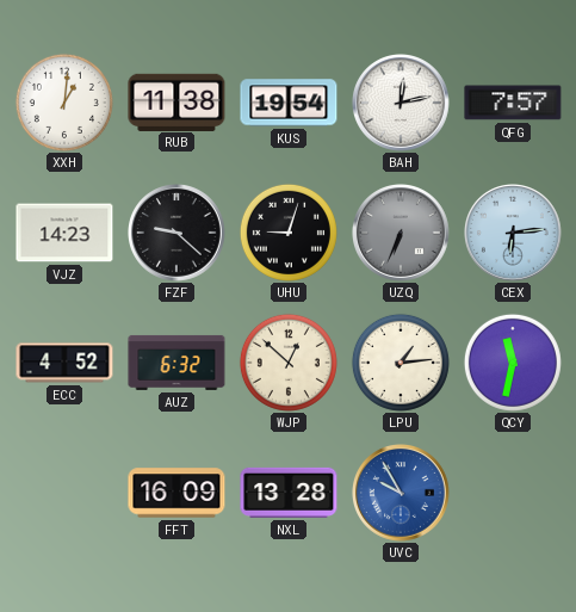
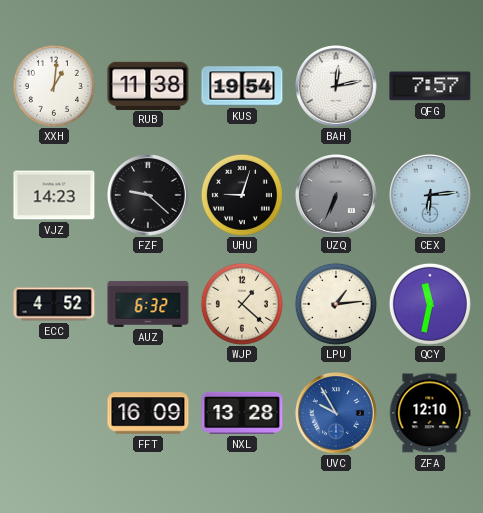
WJP: 12:52 -> 1:22 (242, 304)
ZFA: none -> 12:10 (430, 413)
